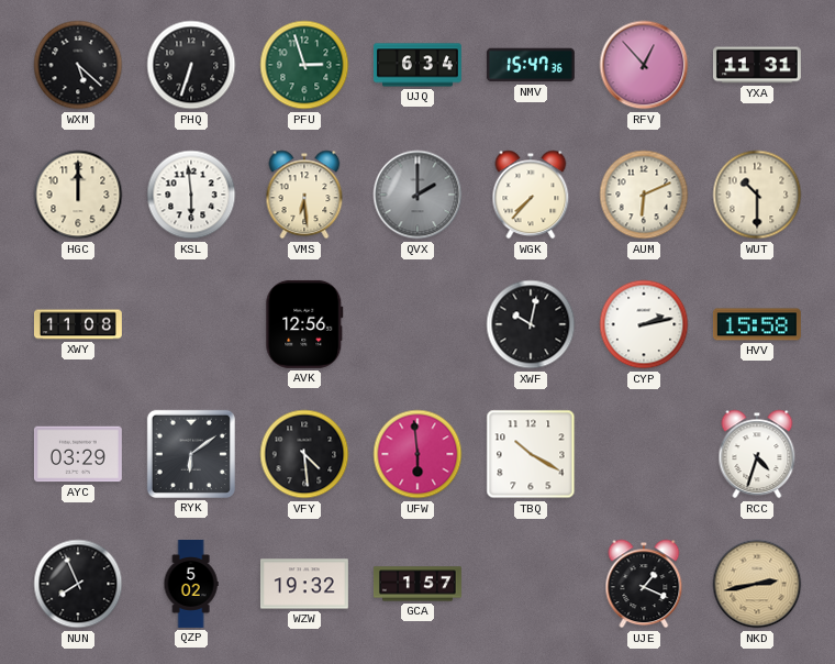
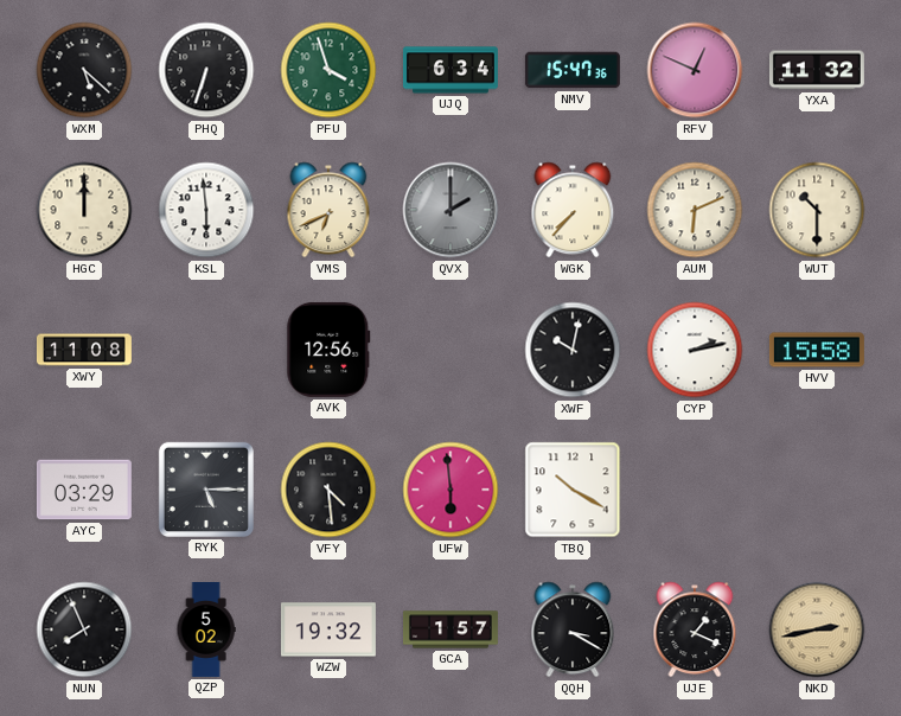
PFU: 2:57 -> 3:57 (328, 70)
RFV: 12:53 -> 12:49 (695, 70)
YXA: 11:31 -> 11:32 (817, 70)
VMS: 6:29 -> 6:41 (328, 210)
RYK: 6:09 -> 5:15 (206, 490)
RCC: 4:33 -> none (757, 454)
QQH: none -> 3:20 (573, 629)
